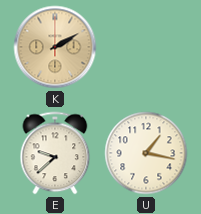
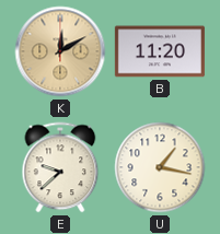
K: 2:10 -> 12:10 (60, 51)
B: none -> 11:20 (160, 51)
